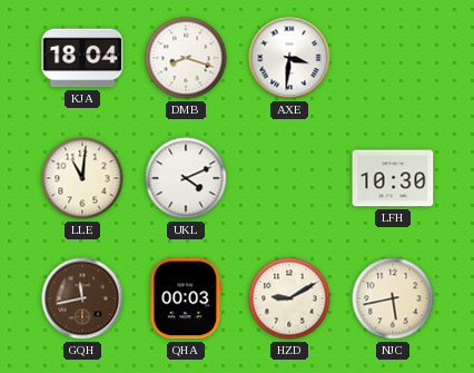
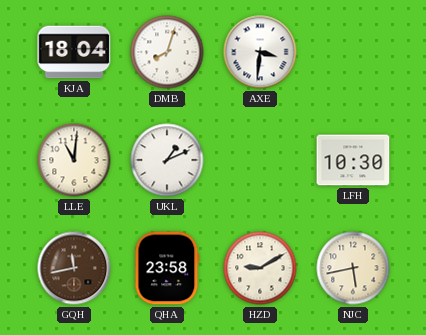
DMB: 8:18 -> 8:03 (167, 52)
UKL: 4:11 -> 1:11 (167, 160)
QHA: 00:03 -> 23:58 (167, 268)
